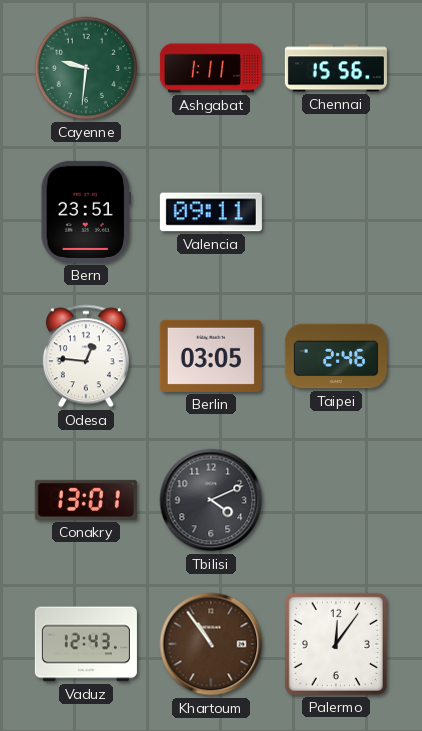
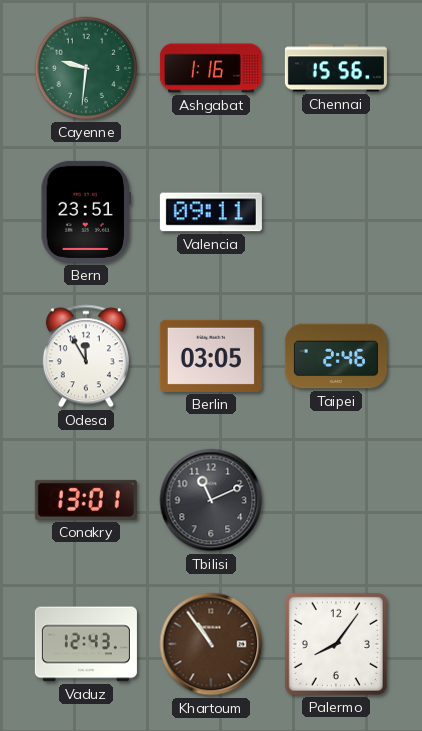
Ashgabat: 1:11 -> 1:16 (211, 68)
Odesa: 12:46 -> 11:55 (86, 356)
Tbilisi: 4:11 -> 11:11 (211, 500)
Palermo: 12:06 -> 8:06 (336, 644)
